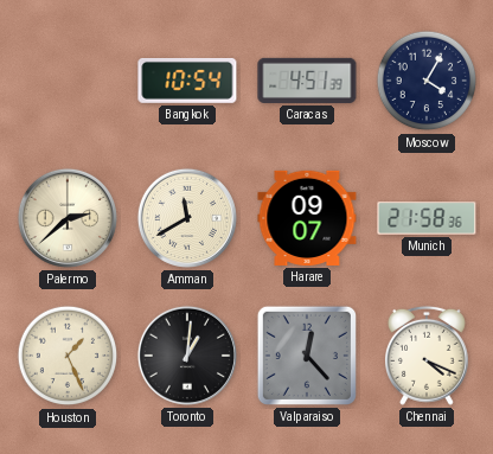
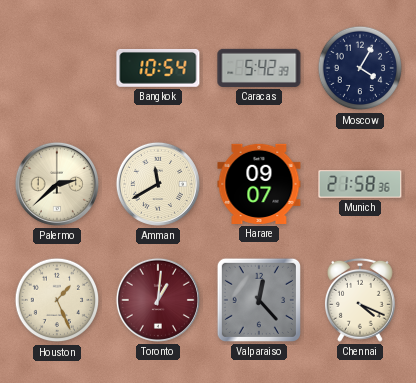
Caracas: 4:51 -> 5:42 (259, 68)
Toronto dial: black -> burgundy (158, 300)
